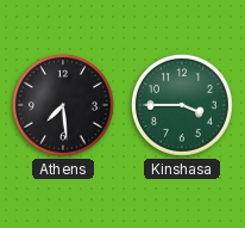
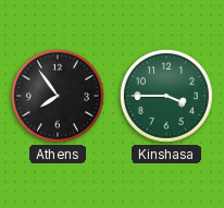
Athens: 7:29 -> 7:54 (58, 96)
